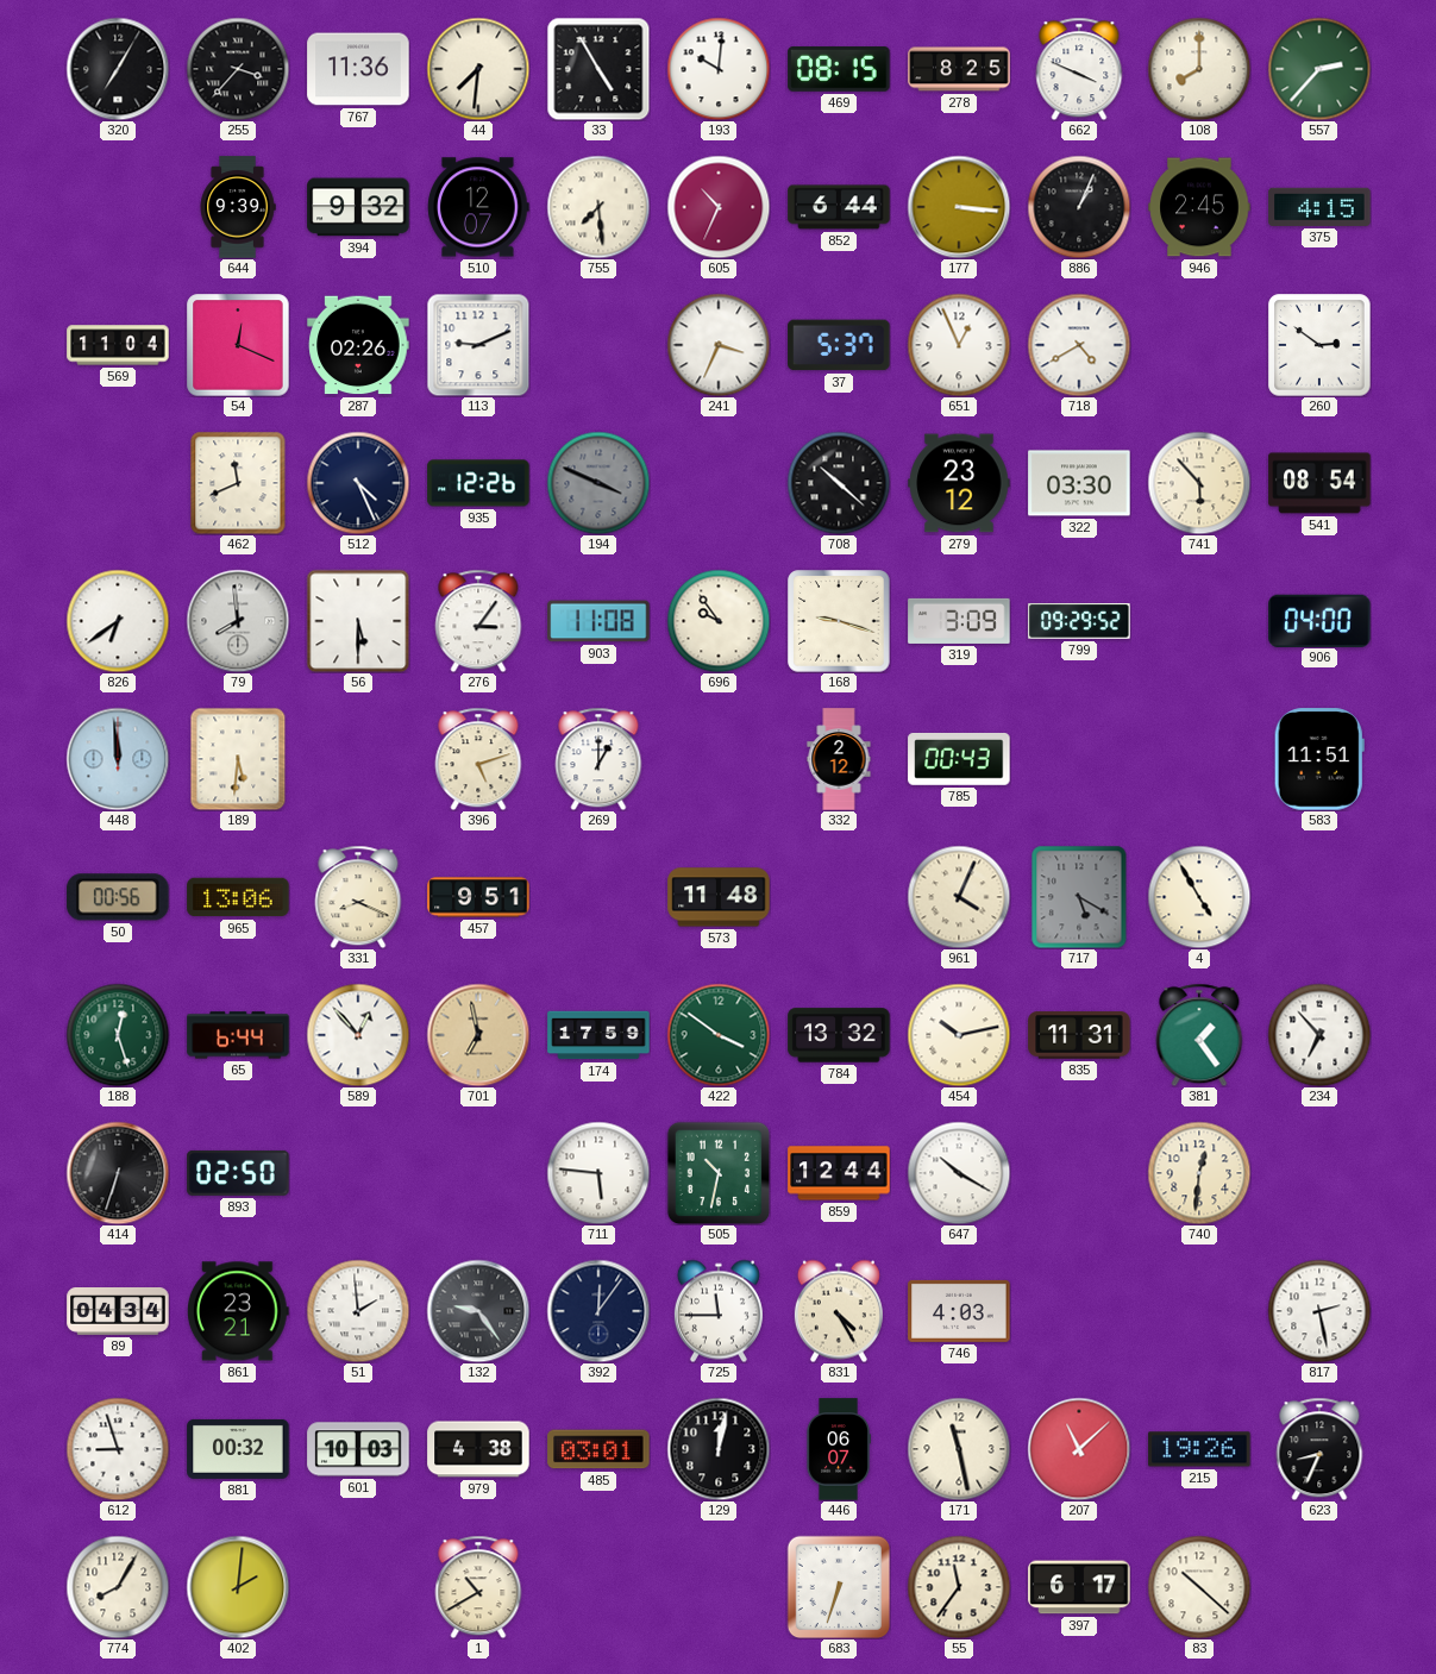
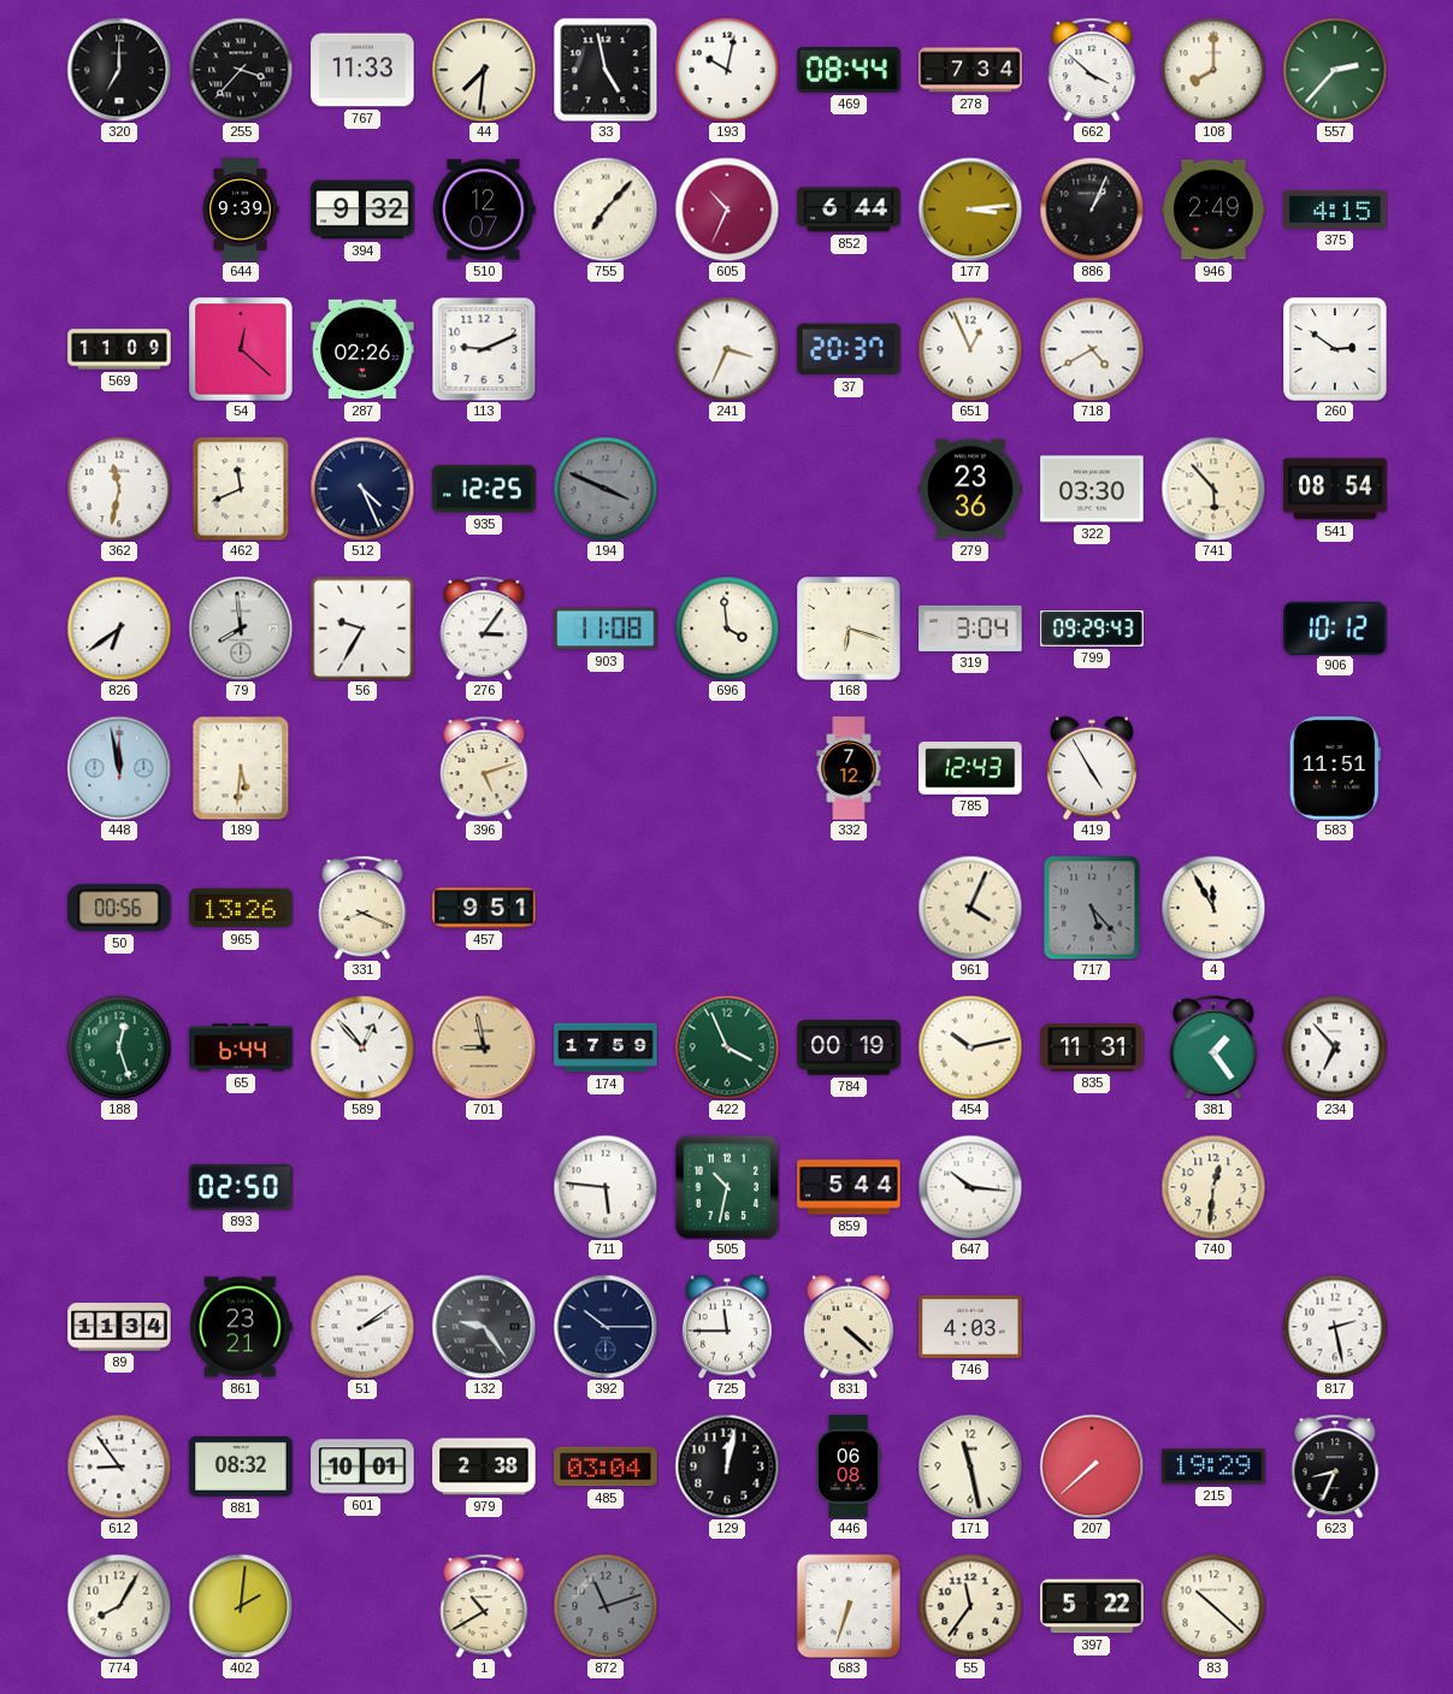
320: 7:05 -> 7:00 (119, 70)
767: 11:36 -> 11:33 (362, 70)
33: 4:55 -> 4:58 (606, 70)
193: 10:01 -> 10:02 (727, 70)
469: 08:15 -> 08:44 (849, 70)
278: 8:25 -> 7:34 (970, 70)
662: 3:49 -> 3:52 (1092, 70)
755: 7:29 -> 7:07 (606, 209)
177: 3:16 -> 3:14 (970, 209)
946: 2:45 -> 2:49 (1213, 209)
569: 11:04 -> 11:09 (119, 349)
54: 12:19 -> 12:22 (241, 349)
37: 5:37 -> 20:37 (849, 349)
362: none -> 11:32 (119, 489)
935: 12:26 -> 12:25 (484, 489)
708: 10:22 -> none (839, 483)
279: 23:12 -> 23:36 (970, 489)
56: 5:30 -> 9:35 (362, 628)
696: 9:54 -> 3:59 (727, 628)
168: 9:18 -> 6:18 (849, 628)
319: 3:09 -> 3:04 (970, 628)
799: 09:29:52 -> 09:29:43 (1092, 630)
906: 04:00 -> 10:12 (1335, 627)
448: 11:59 -> 11:58 (119, 768)
269: 1:00 -> none (598, 759)
332: 2:12 -> 7:12 (849, 768)
785: 00:43 -> 12:43 (970, 768)
419: none -> 4:55 (1092, 768)
965: 13:06 -> 13:26 (241, 908)
573: 11:48 -> none (719, 897)
717: 5:20 -> 5:23 (1092, 908)
4: 4:55 -> 11:55 (1213, 908)
701: 6:58 -> 8:58 (484, 1047)
422: 3:51 -> 3:56 (727, 1047)
784: 13:32 -> 00:19 (849, 1047)
414: 6:33 -> none (118, 1173)
859: 12:44 -> 5:44 (849, 1187)
647: 10:20 -> 10:16 (970, 1187)
89: 04:34 -> 11:34 (119, 1328)
51: 1:59 -> 2:09 (362, 1327)
392: 12:06 -> 10:15 (606, 1327)
831: 4:25 -> 4:22 (849, 1327)
612: 8:57 -> 8:54 (119, 1466)
881: 00:32 -> 08:32 (241, 1466)
601: 10:03 -> 10:01 (362, 1466)
979: 4:38 -> 2:38 (484, 1466)
485: 03:01 -> 03:04 (606, 1466)
446: 06:07 -> 06:08 (849, 1466)
207: 11:08 -> 7:38 (1092, 1466)
215: 19:26 -> 19:29 (1213, 1466)
872: none -> 11:12 (606, 1606)
397: 6:17 -> 5:22 (1092, 1606)
